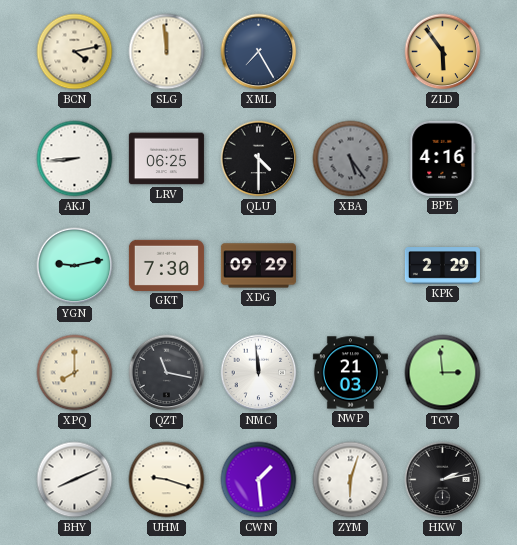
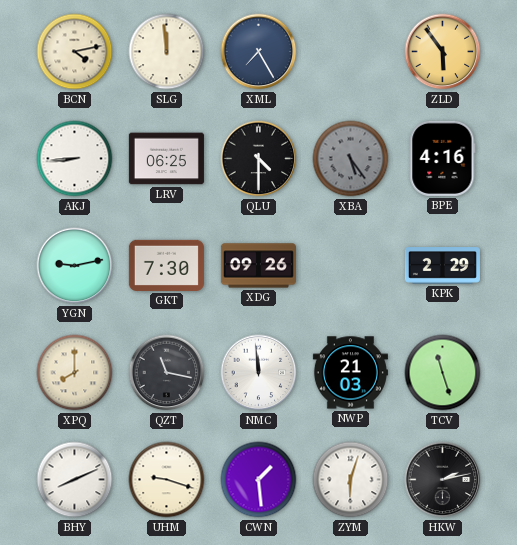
XDG: 09:29 -> 09:26 (258, 266)
TCV: 2:59 -> 11:27 (443, 373)
